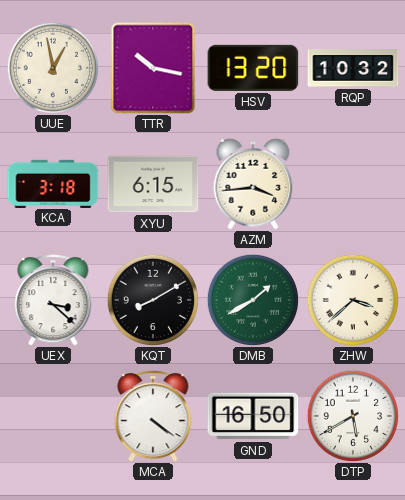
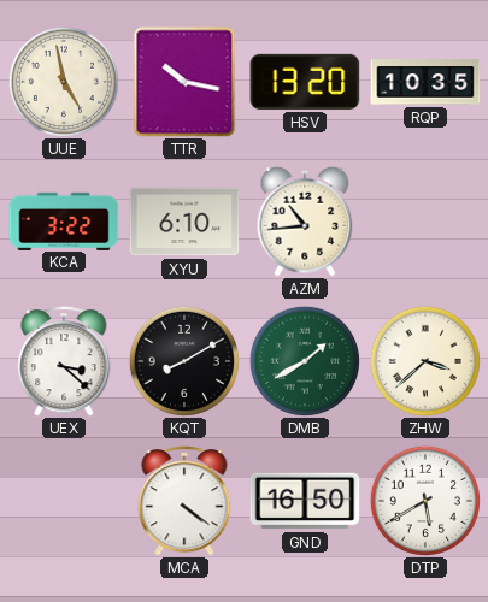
UUE: 12:58 -> 4:58 (64, 82)
RQP: 10:32 -> 10:35 (425, 82)
KCA: 3:18 -> 3:22 (64, 220)
XYU: 6:15 -> 6:10 (184, 222)
AZM: 3:44 -> 10:44 (305, 222)
